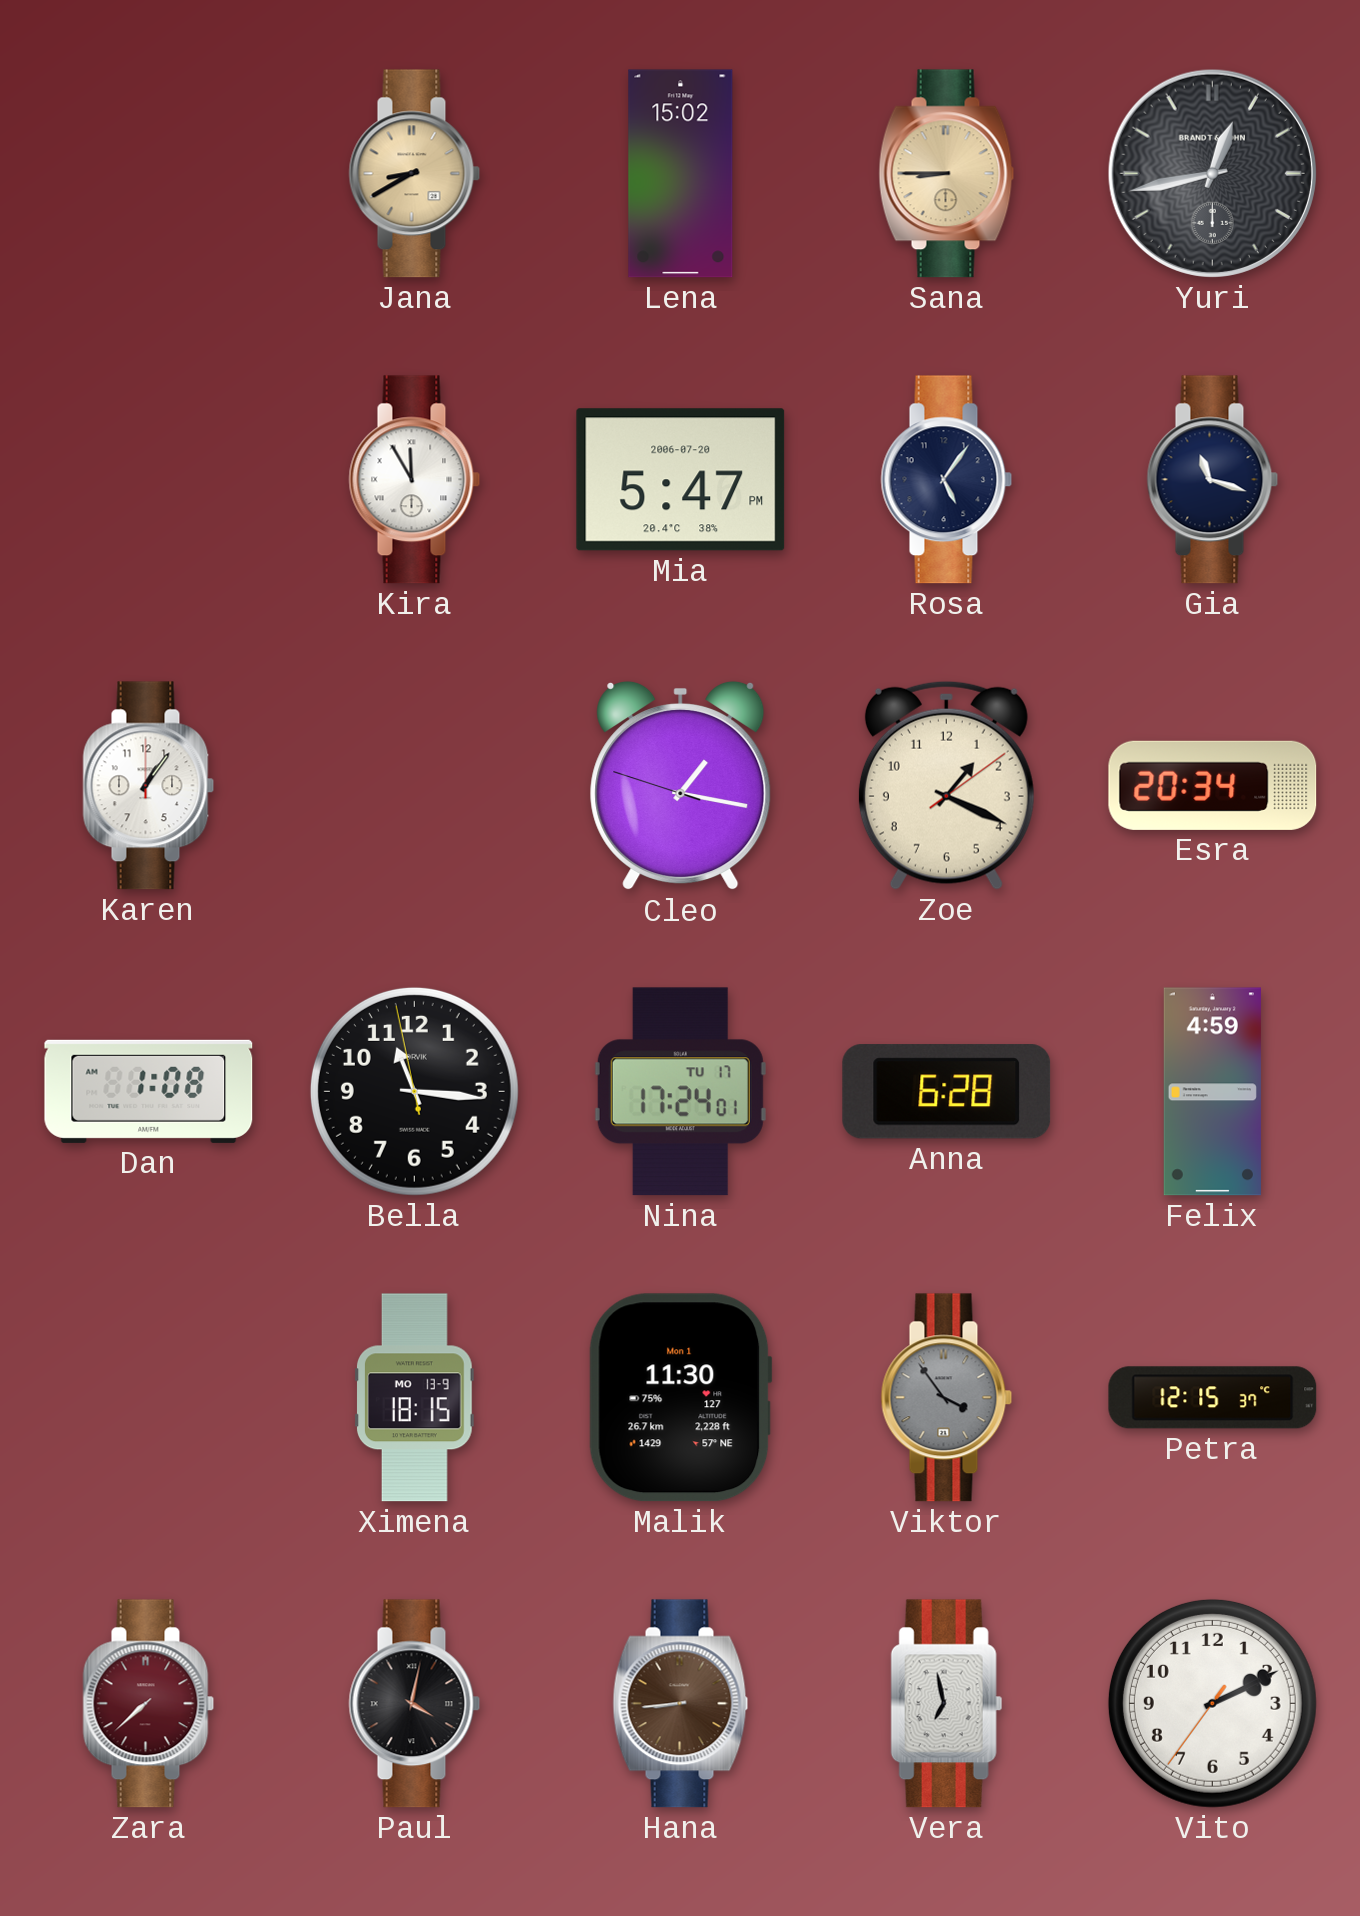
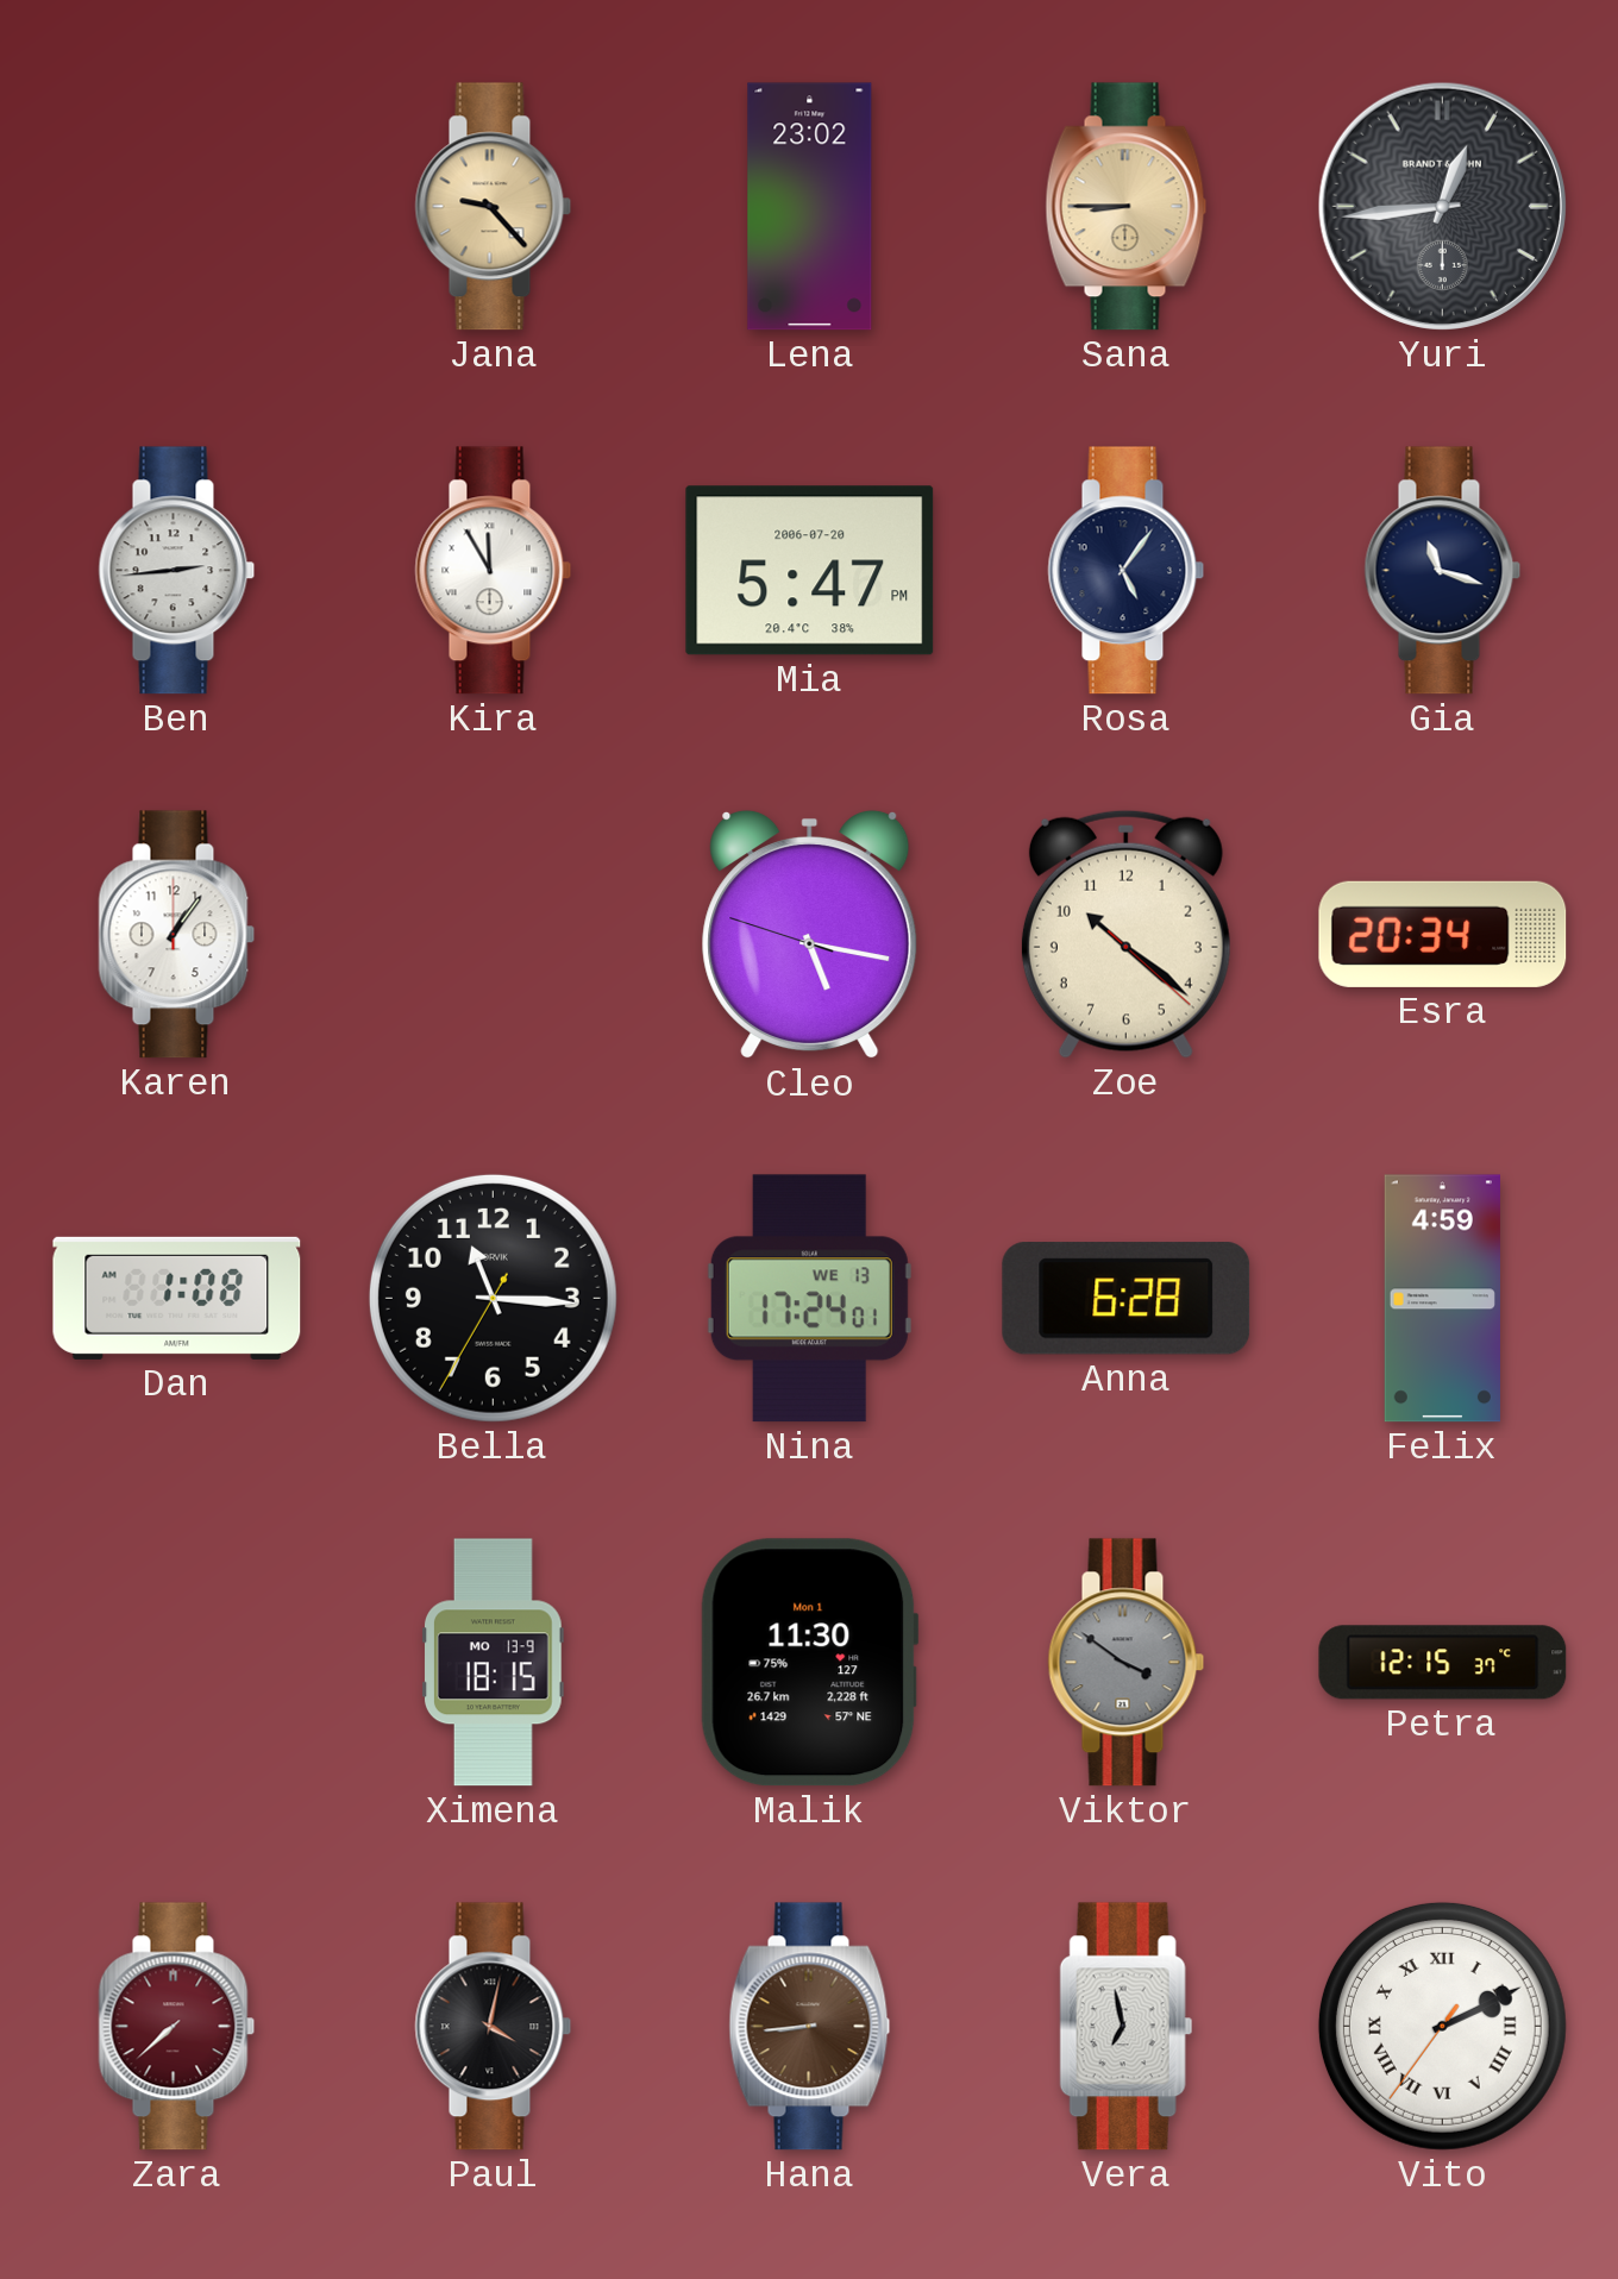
Jana: 8:40 -> 9:23 (494, 207)
Lena: 15:02 -> 23:02 (810, 207)
Yuri: 12:43 -> 12:44 (1442, 206)
Ben: none -> 2:44 (177, 571)
Cleo: 1:16 -> 5:16 (810, 935)
Zoe: 1:19 -> 10:21 (1125, 934)
Bella: 11:15:58 -> 11:15:35 (493, 1298)
Nina date: TU 17 -> WE 13 (809, 1299)
Viktor: 3:54 -> 3:51 (1127, 1663)
Vito numerals: Arabic -> Roman (1442, 2026)
